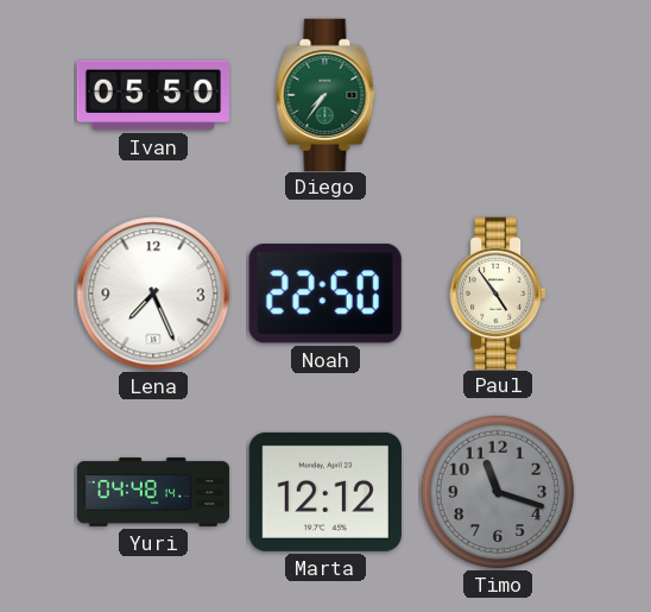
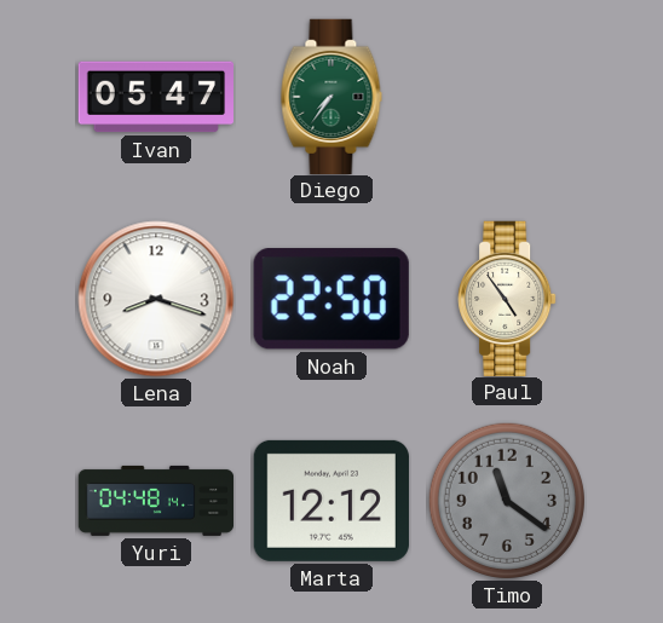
Ivan: 05:50 -> 05:47 (155, 97)
Lena: 7:26 -> 8:18 (156, 299)
Timo: 11:18 -> 11:21 (507, 501)
